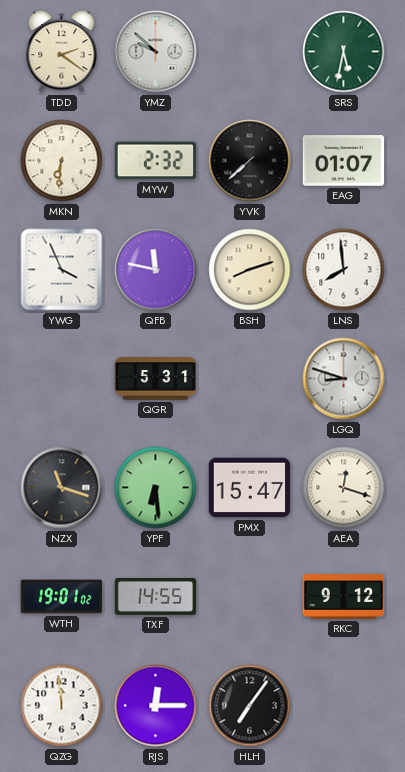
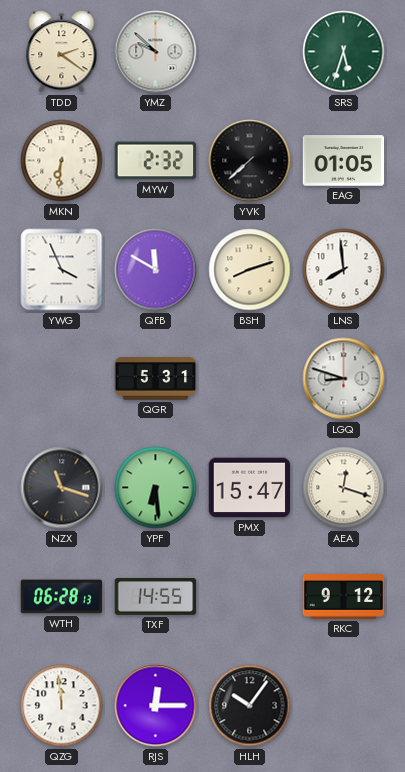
SRS: 5:32 -> 5:33 (344, 52)
EAG: 01:07 -> 01:05 (344, 161)
QFB: 11:47 -> 11:50 (156, 270)
WTH: 19:01 -> 06:28 (62, 597)
HLH: 7:06 -> 10:06 (250, 706)
